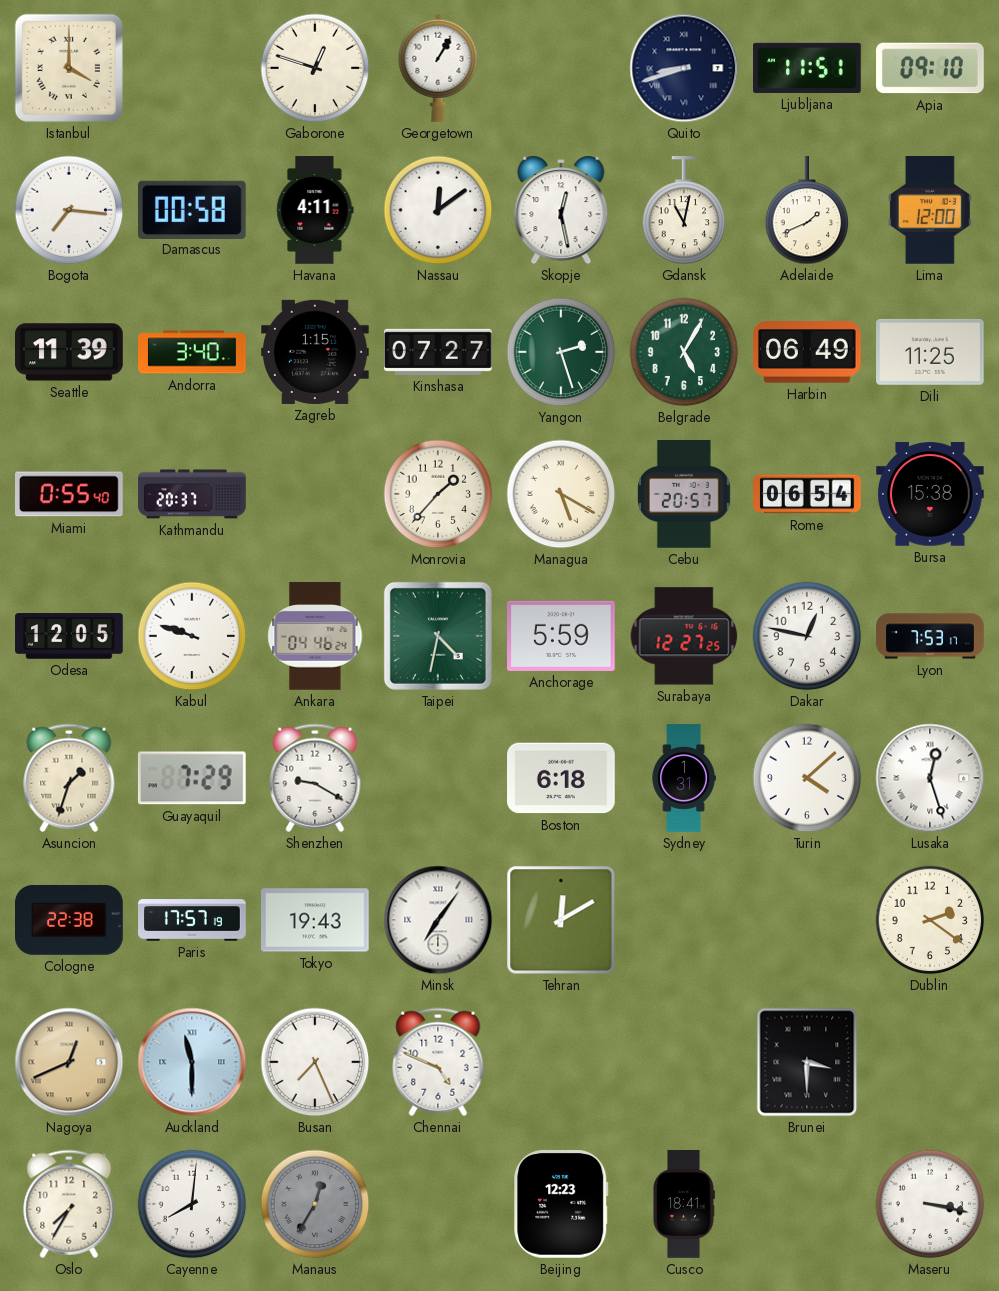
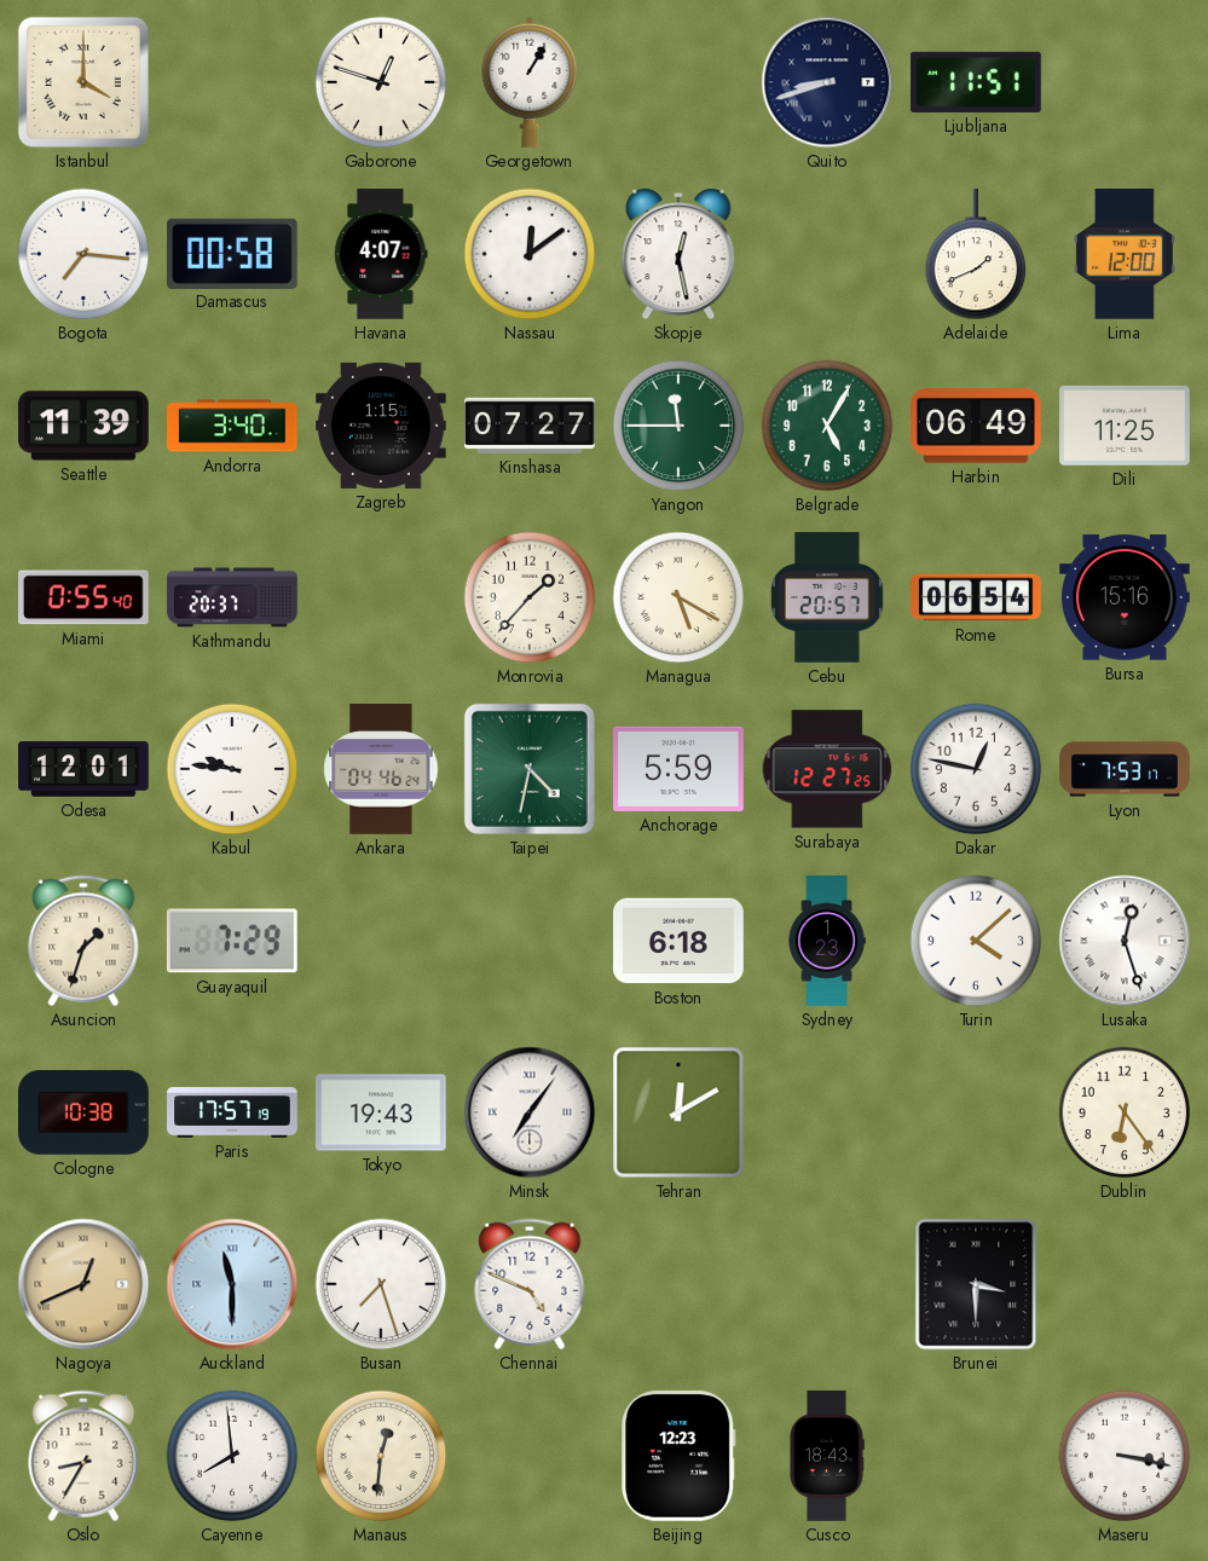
Apia: 09:10 -> none (930, 68)
Havana: 4:11 -> 4:07 (381, 254)
Gdansk: 11:02 -> none (684, 211)
Yangon: 2:27 -> 11:45 (678, 426)
Bursa: 15:38 -> 15:16 (1126, 597)
Odesa: 12:05 -> 12:01 (83, 769)
Kabul: 9:48 -> 9:46 (232, 769)
Shenzhen: 9:20 -> none (315, 778)
Sydney: 1:31 -> 1:23 (827, 941)
Cologne: 22:38 -> 10:38 (85, 1112)
Dublin: 2:21 -> 6:24 (1125, 1112)
Busan: 7:26 -> 7:27 (381, 1284)
Oslo: 7:35 -> 8:35 (83, 1456)
Cayenne: 8:01 -> 7:59 (232, 1456)
Manaus: 12:35 -> 12:31 (381, 1456)
Manaus dial: grey -> cream (381, 1456)
Cusco: 18:41 -> 18:43 (827, 1456)
